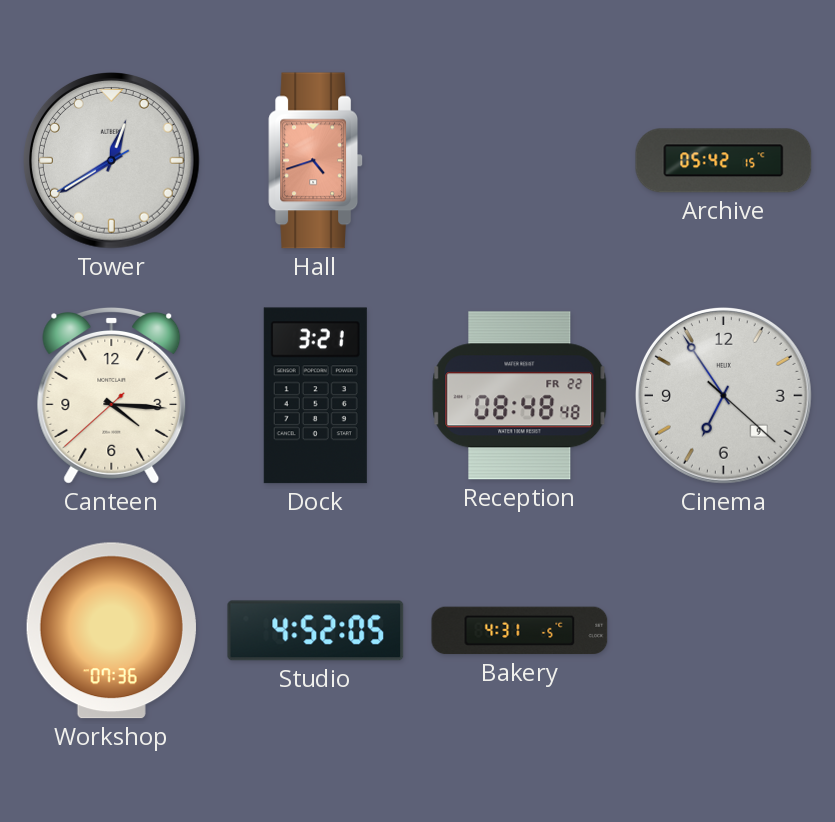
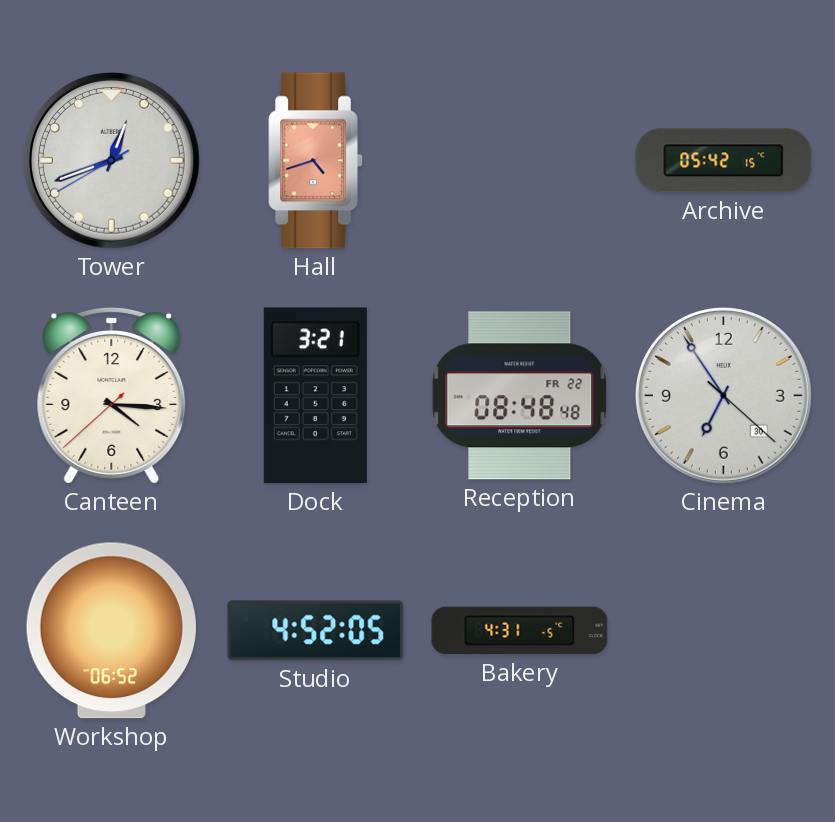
Tower: 12:39 -> 12:41 (112, 161)
Cinema date: 9 -> 30 (724, 396)
Workshop: 07:36 -> 06:52 (111, 631)
